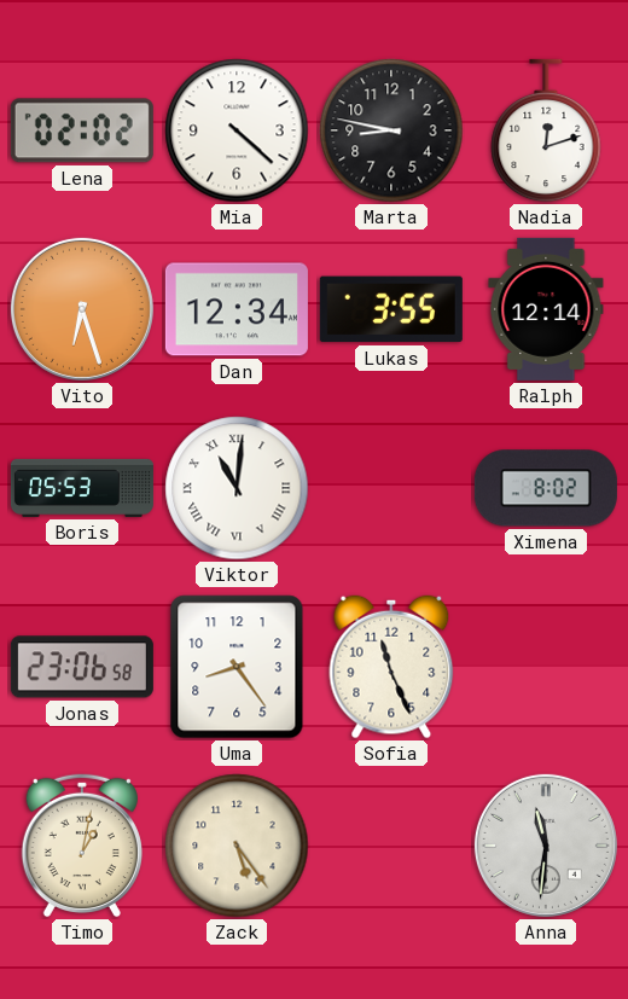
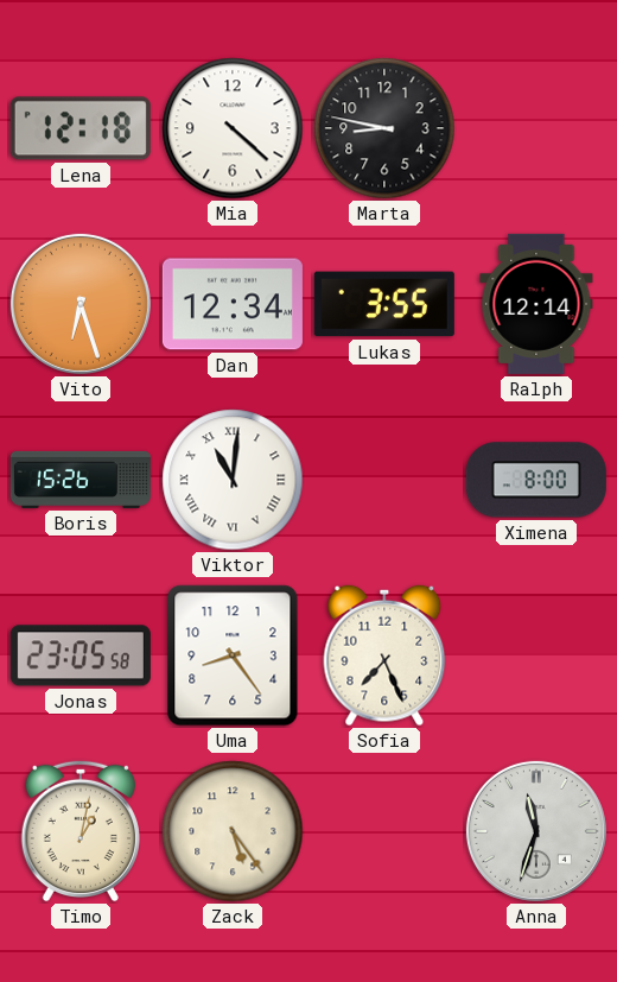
Lena: 02:02 -> 12:18 (81, 128)
Nadia: 12:12 -> none (546, 130)
Boris: 05:53 -> 15:26 (81, 480)
Ximena: 8:02 -> 8:00 (536, 480)
Jonas: 23:06 -> 23:05 (81, 655)
Sofia: 11:26 -> 7:26 (384, 655)
Anna: 11:31 -> 11:33 (536, 831)
